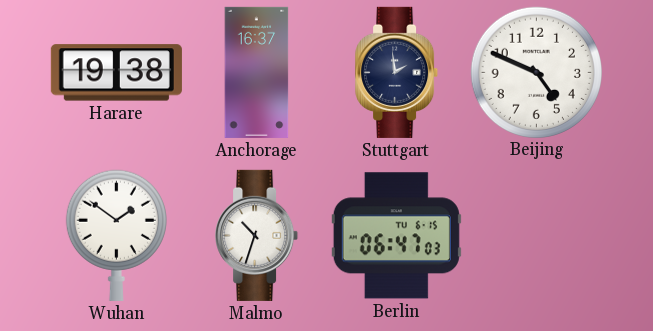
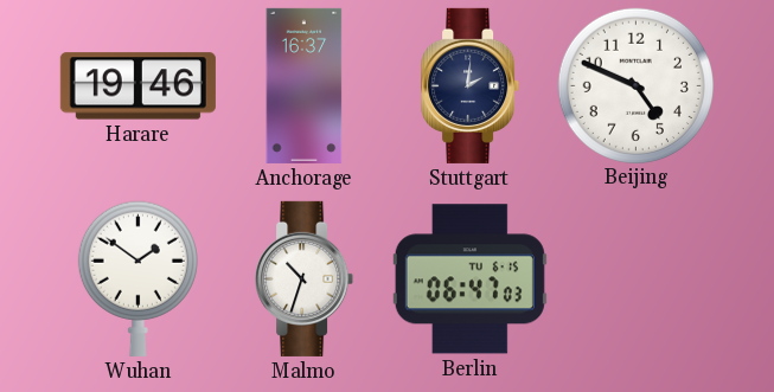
Harare: 19:38 -> 19:46 (137, 86)
Stuttgart: 1:59 -> 2:01 (471, 85)
